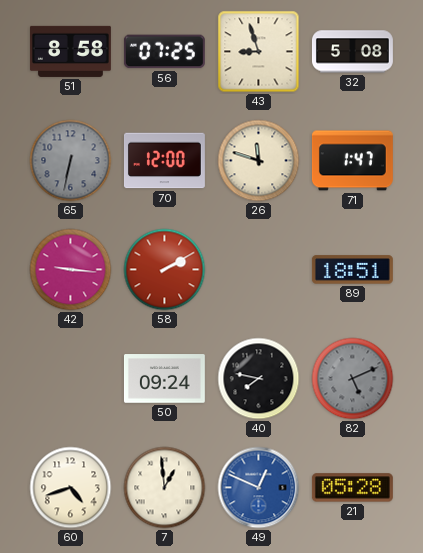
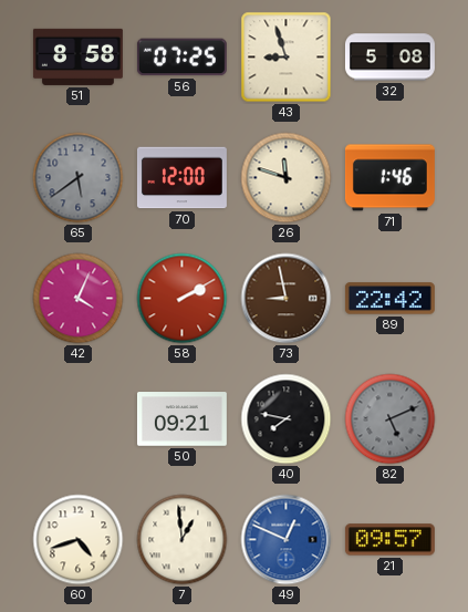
65: 6:32 -> 5:39 (79, 178)
71: 1:47 -> 1:46 (389, 178)
42: 9:16 -> 4:04 (79, 299)
73: none -> 8:58 (287, 299)
89: 18:51 -> 22:42 (389, 299)
50: 09:24 -> 09:21 (181, 419)
21: 05:28 -> 09:57 (389, 540)
